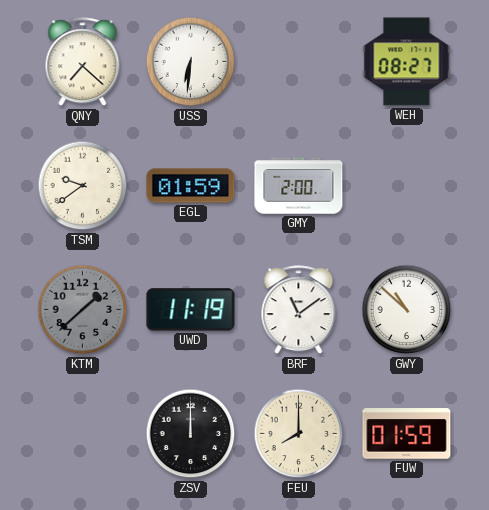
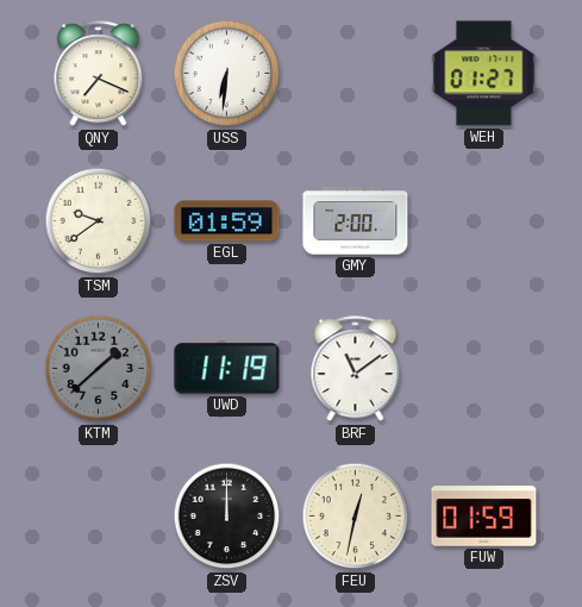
QNY: 7:22 -> 7:19 (99, 74)
WEH: 08:27 -> 01:27 (484, 74)
GWY: 10:52 -> none (407, 310)
FEU: 8:00 -> 12:32 (356, 517)
